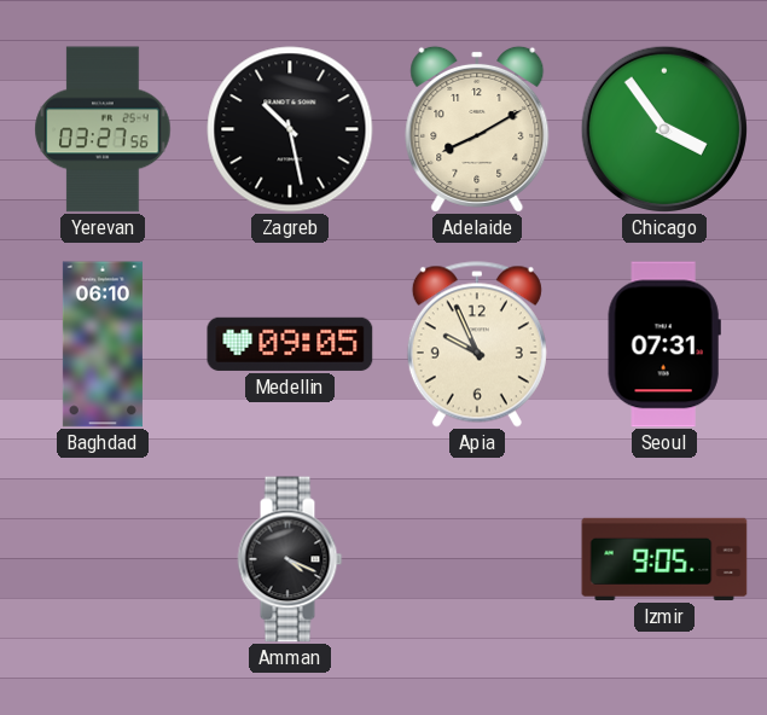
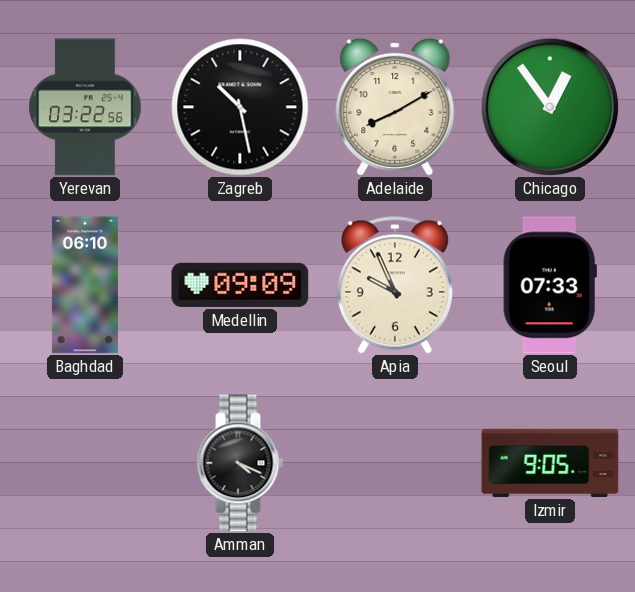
Yerevan: 03:27 -> 03:22 (85, 107)
Chicago: 3:54 -> 12:54 (549, 106)
Medellin: 09:05 -> 09:09 (240, 285)
Seoul: 07:31 -> 07:33 (550, 285)
